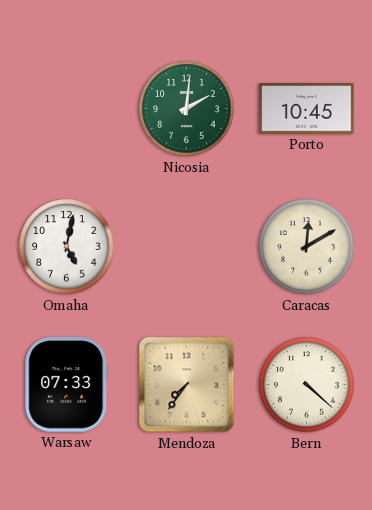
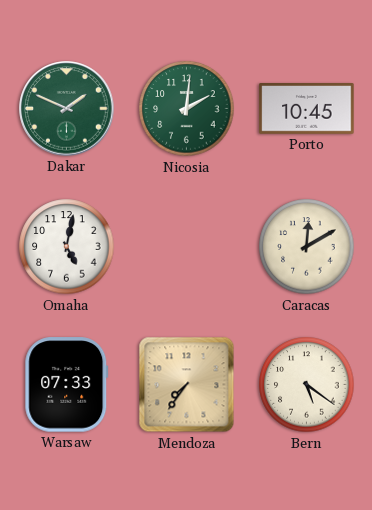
Dakar: none -> 1:49 (67, 109)
Bern: 4:22 -> 5:21 (307, 385)
